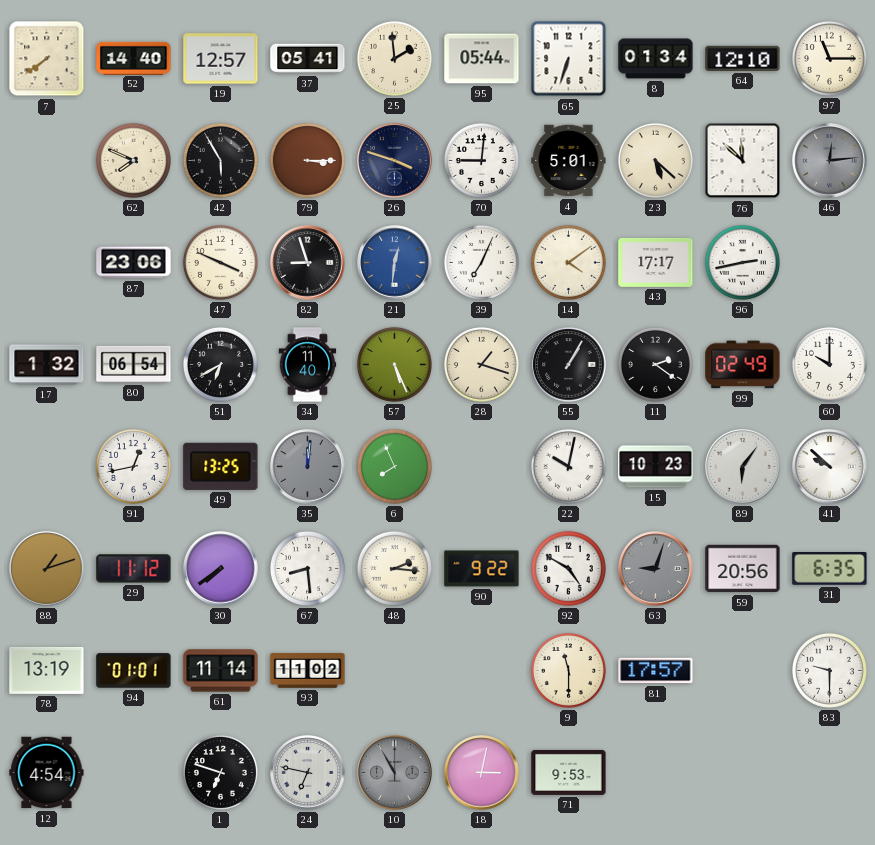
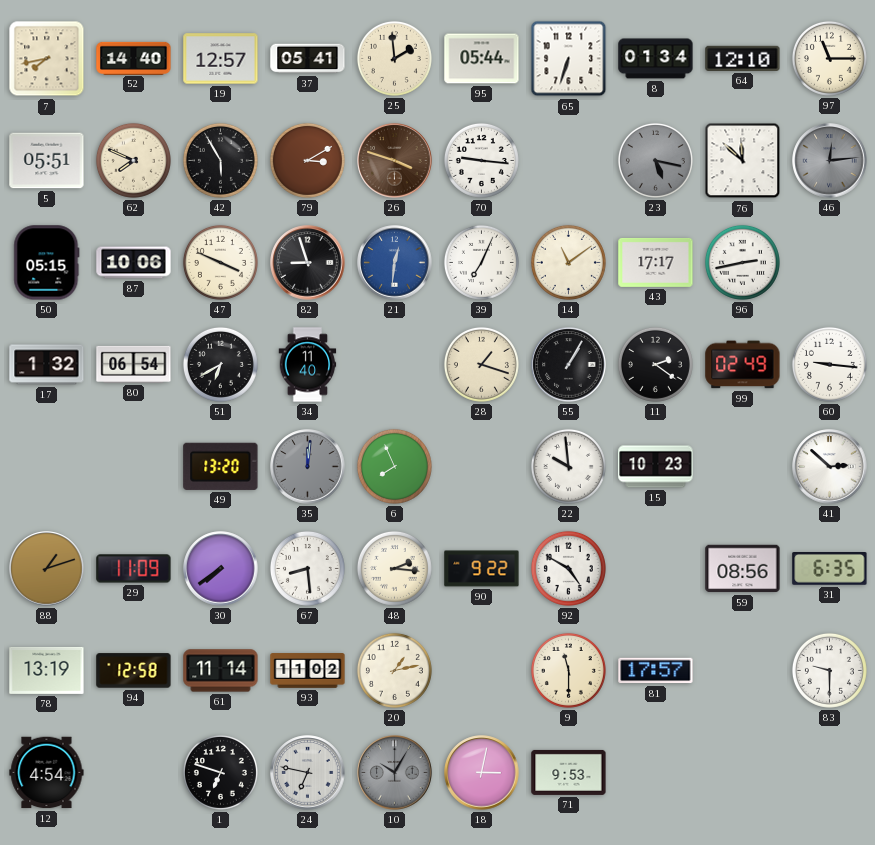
7: 7:39 -> 7:43 (47, 59)
5: none -> 05:51 (47, 161)
79: 3:15 -> 3:10 (307, 160)
26 dial: navy -> brown (395, 161)
70: 9:01 -> 9:16 (481, 160)
4: 5:01 -> none (569, 161)
23: 5:22 -> 5:17 (655, 160)
23 dial: cream -> grey (655, 160)
50: none -> 05:15 (47, 263)
87: 23:06 -> 10:06 (134, 263)
14: 4:09 -> 11:09 (568, 262)
57: 5:26 -> none (394, 364)
60: 10:00 -> 9:16 (829, 364)
91: 12:43 -> none (133, 466)
49: 13:25 -> 13:20 (221, 466)
22: 10:02 -> 9:59 (568, 466)
89: 6:06 -> none (743, 467)
41: 9:52 -> 2:52 (830, 467)
29: 11:12 -> 11:09 (134, 569)
63: 9:03 -> none (656, 569)
59: 20:56 -> 08:56 (743, 569)
94: 01:01 -> 12:58 (134, 671)
20: none -> 1:13 (394, 670)
10: 10:55 -> 10:05 (395, 773)
